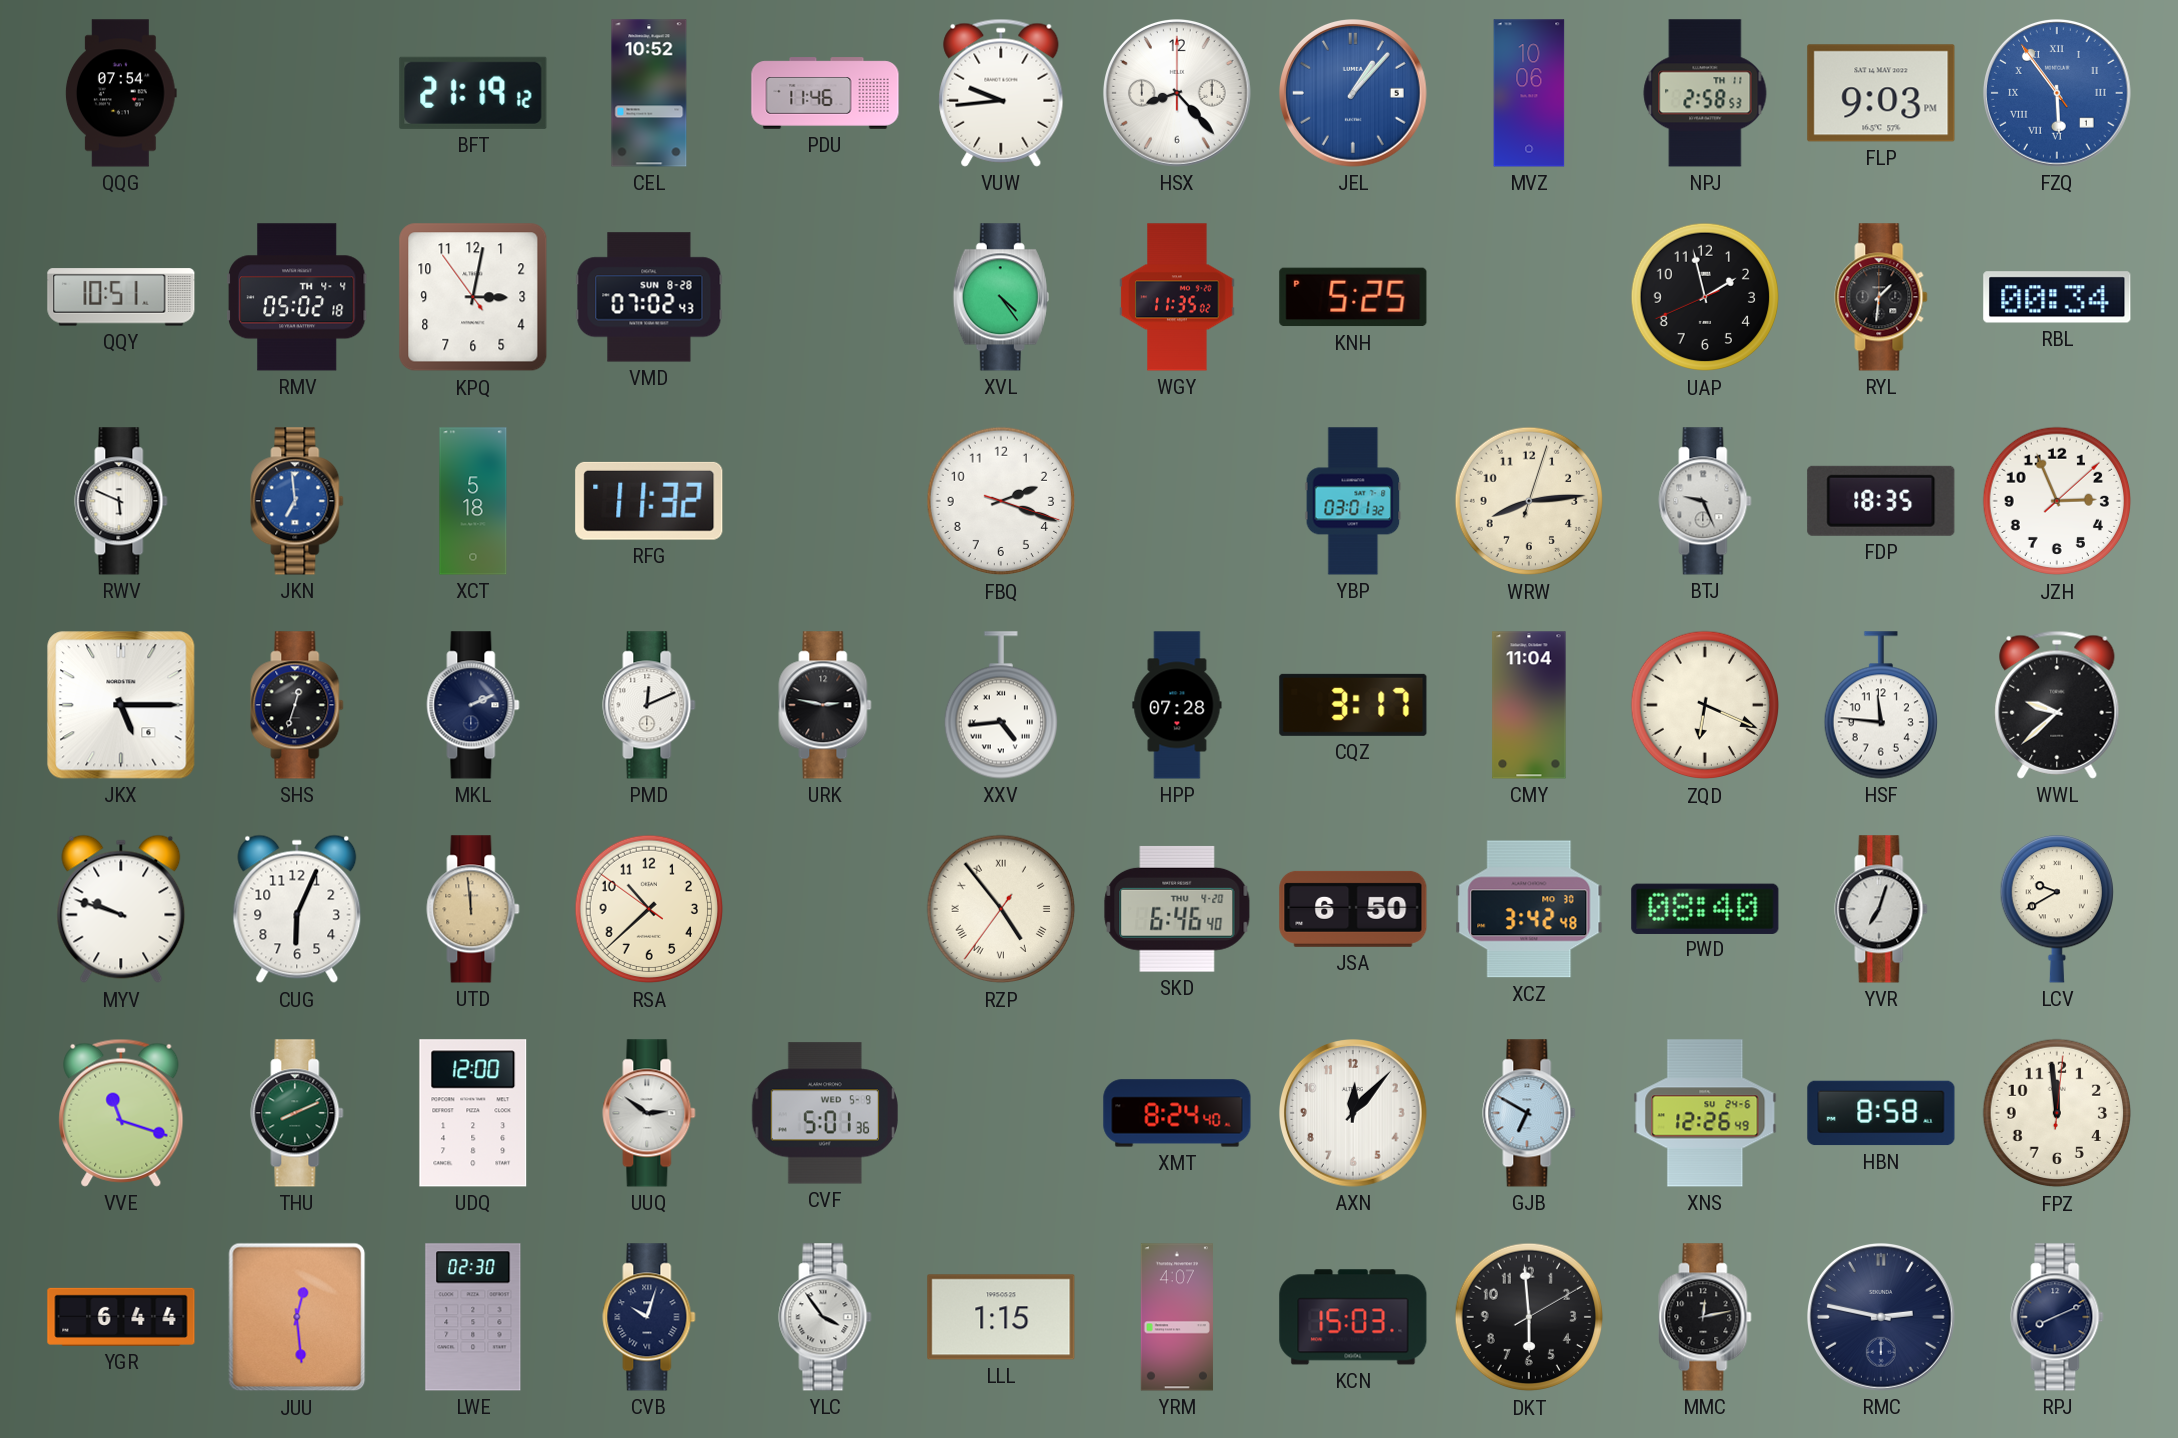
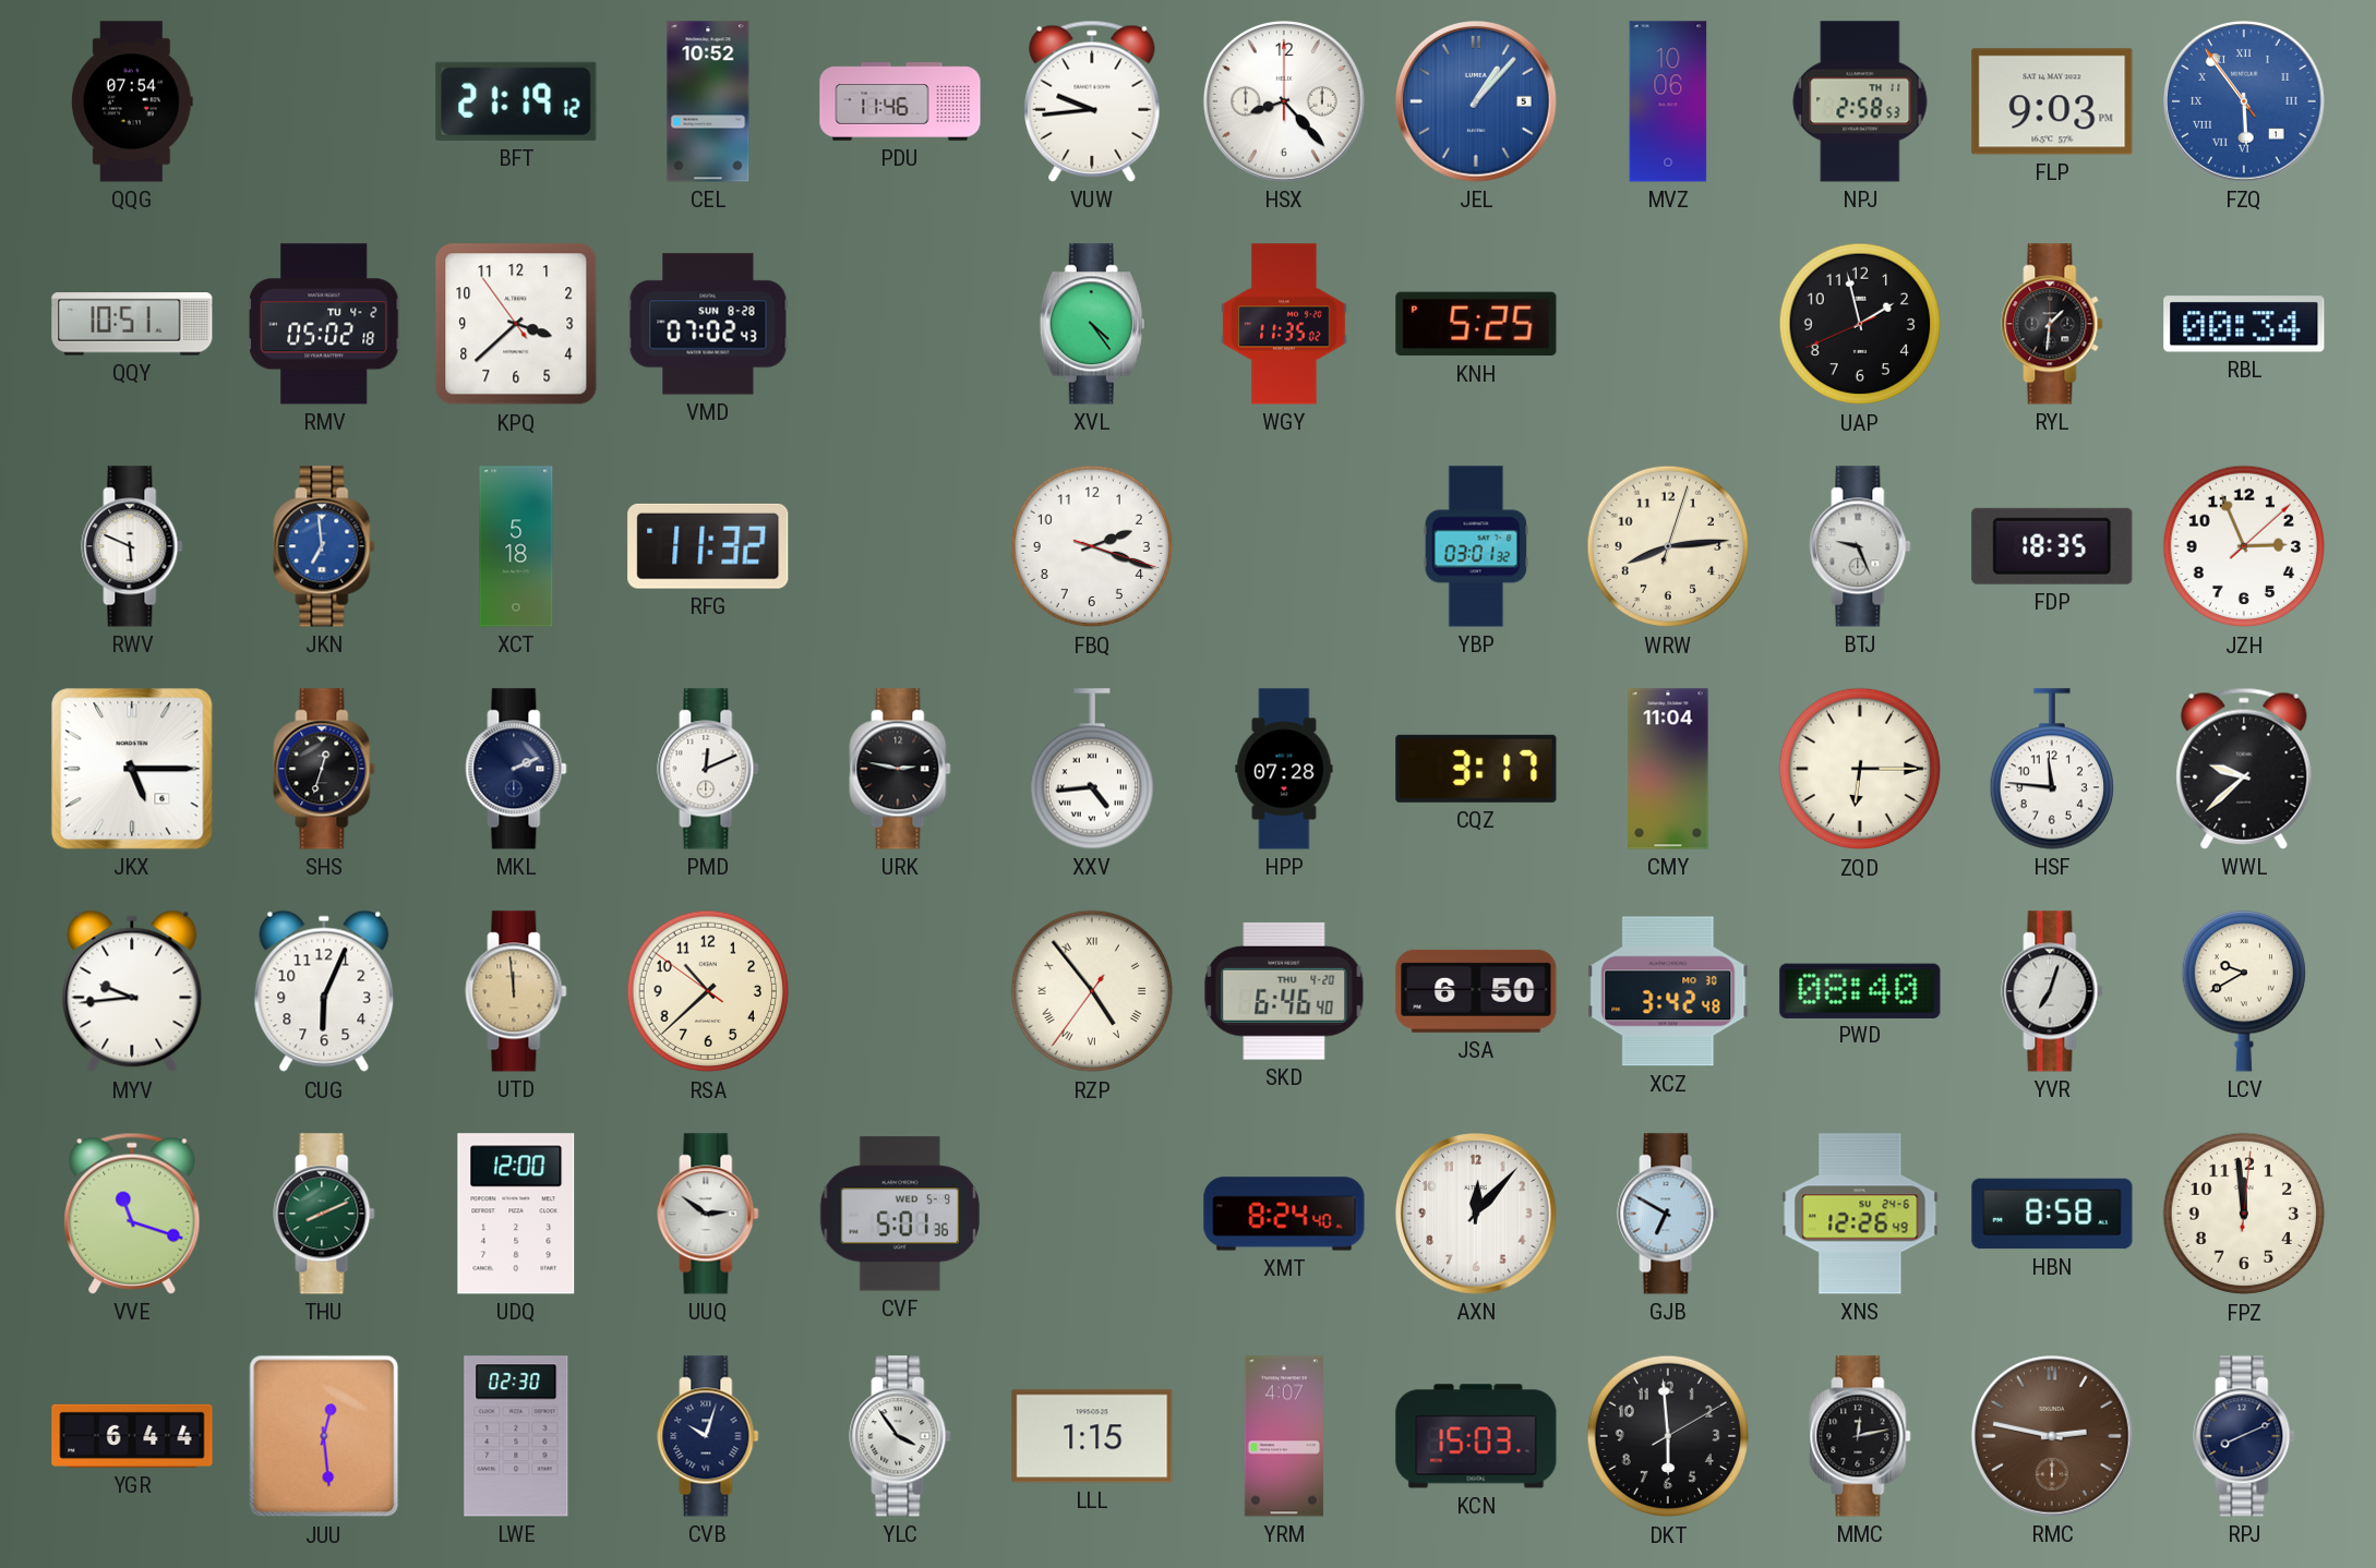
RMV date: TH 4-4 -> TU 4-2 (325, 324)
KPQ: 3:01 -> 3:37 (516, 324)
ZQD: 6:19 -> 6:15 (1860, 769)
MYV: 9:48 -> 9:44 (132, 991)
RMC dial: navy -> brown (2053, 1437)
